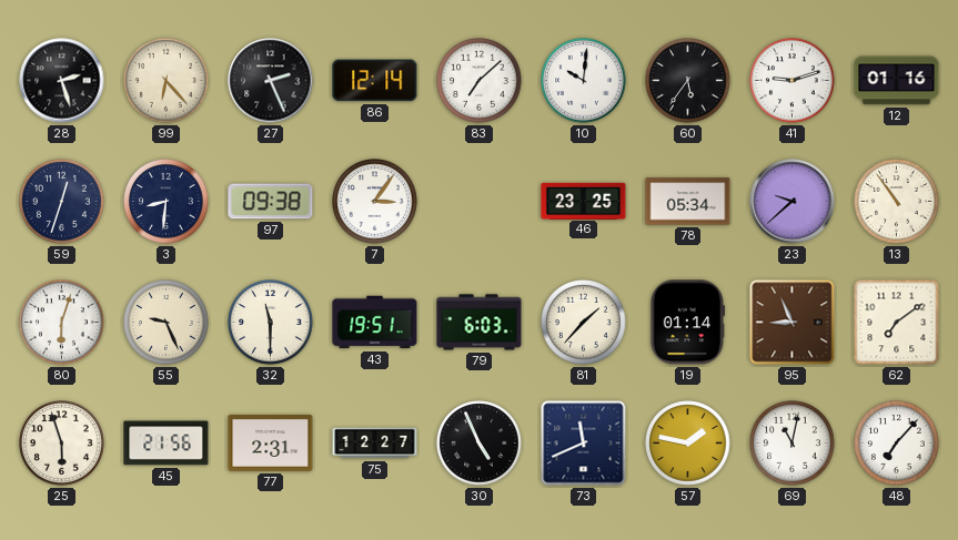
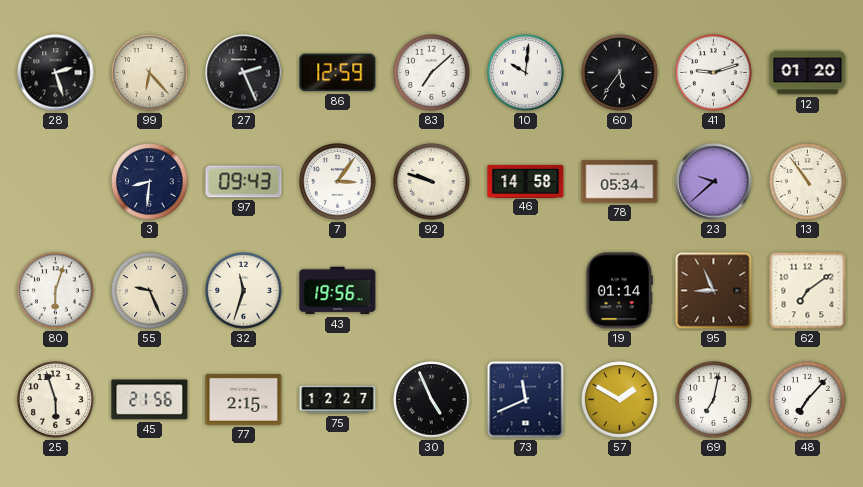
86: 12:14 -> 12:59 (338, 73)
12: 01:16 -> 01:20 (808, 73)
59: 12:33 -> none (62, 202)
97: 09:38 -> 09:43 (244, 182)
92: none -> 9:48 (432, 182)
46: 23:25 -> 14:58 (526, 181)
32: 11:30 -> 11:33 (244, 291)
43: 19:51 -> 19:56 (338, 291)
79: 6:03 -> none (480, 323)
81: 1:37 -> none (584, 323)
77: 2:31 -> 2:15 (244, 399)
57: 1:47 -> 1:50 (620, 400)
69: 11:02 -> 7:02 (714, 400)
